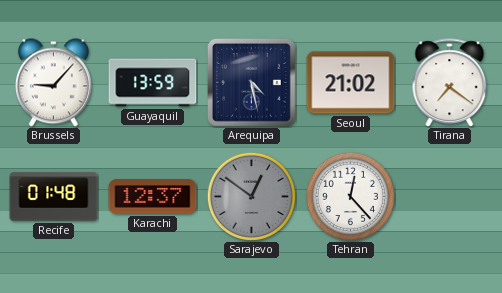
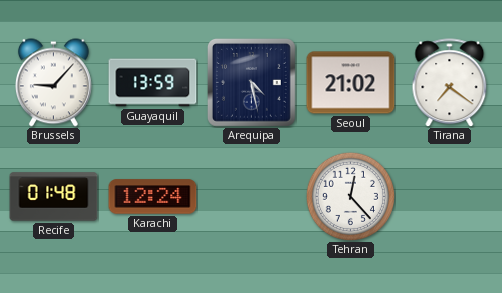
Karachi: 12:37 -> 12:24 (153, 197)
Sarajevo: 12:51 -> none (251, 196)
